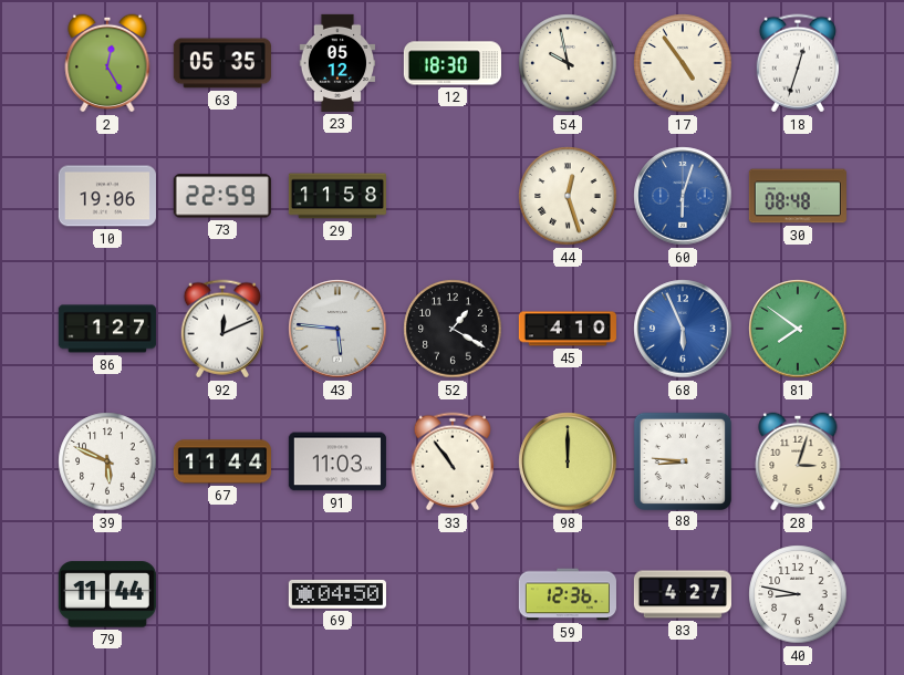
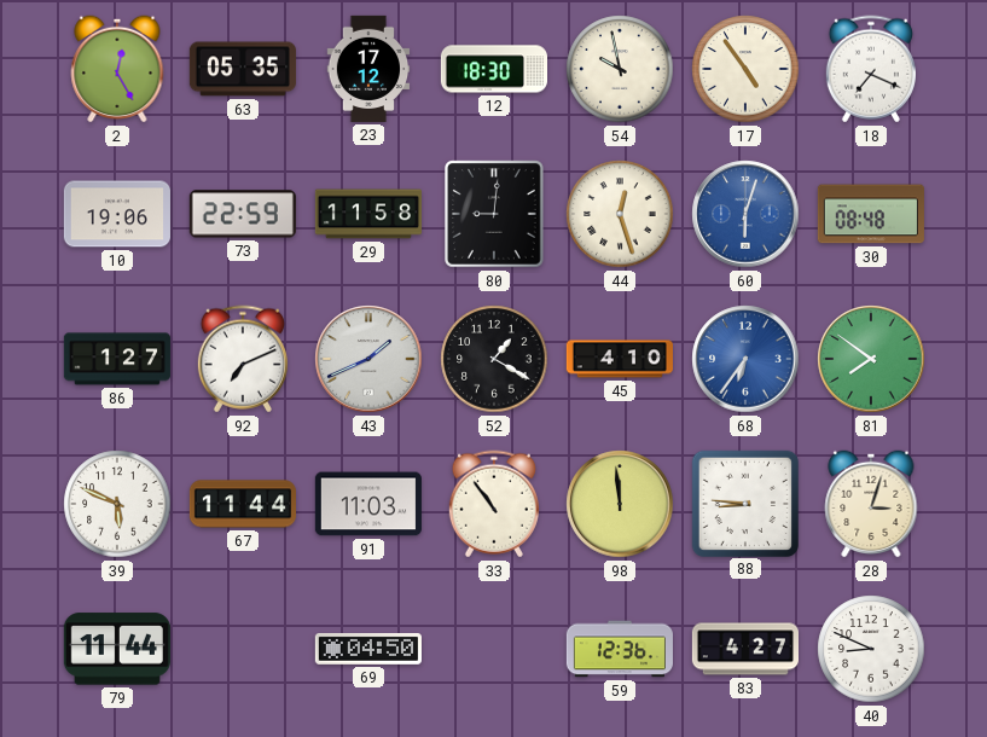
23: 05:12 -> 17:12 (368, 69)
18: 12:33 -> 7:19 (871, 69)
80: none -> 9:01 (495, 214)
92: 12:11 -> 7:11 (243, 359)
43: 5:46 -> 1:41 (368, 359)
68: 5:56 -> 6:36 (745, 359)
98: 12:00 -> 11:59 (620, 504)
40: 8:47 -> 8:49 (871, 649)
